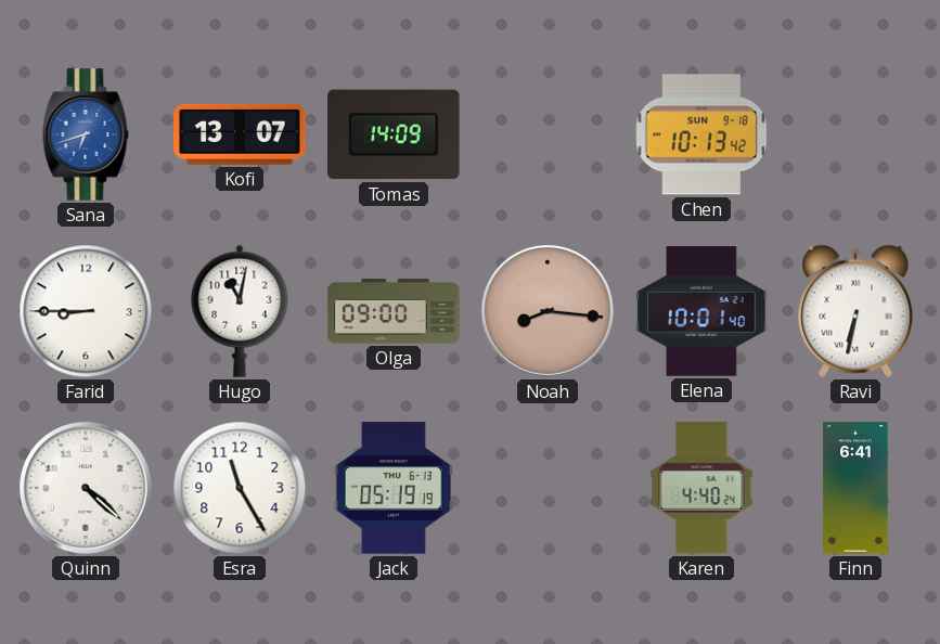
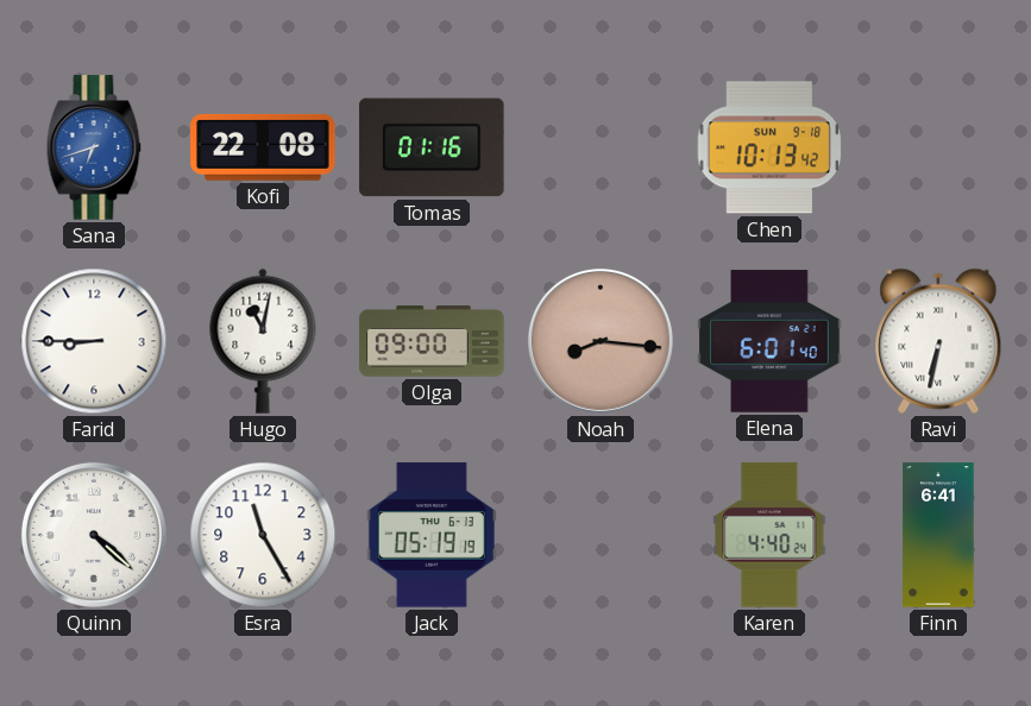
Kofi: 13:07 -> 22:08 (263, 147)
Tomas: 14:09 -> 01:16 (432, 147)
Elena: 10:01 -> 6:01 (769, 341)
